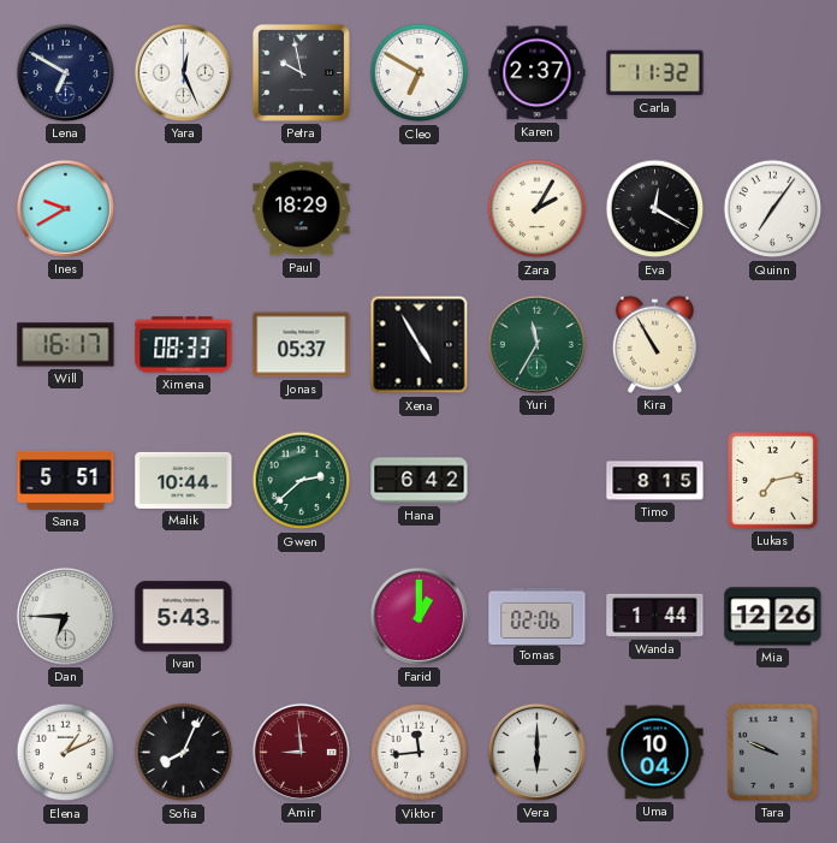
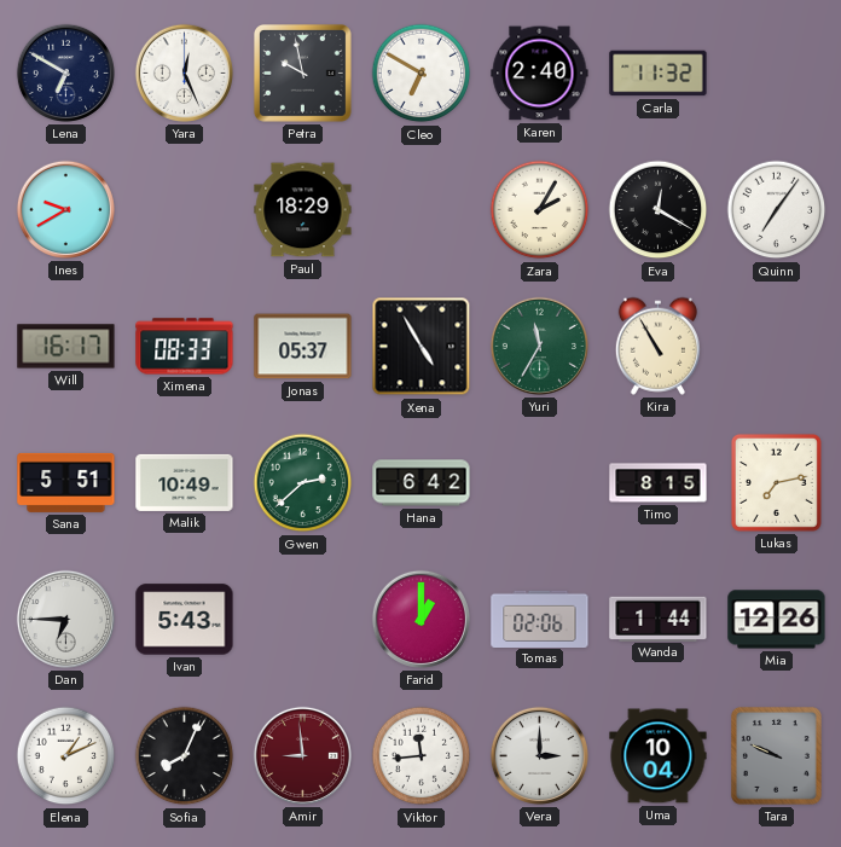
Karen: 2:37 -> 2:40 (540, 74)
Malik: 10:44 -> 10:49 (185, 482)
Vera: 6:00 -> 3:00 (539, 755)
